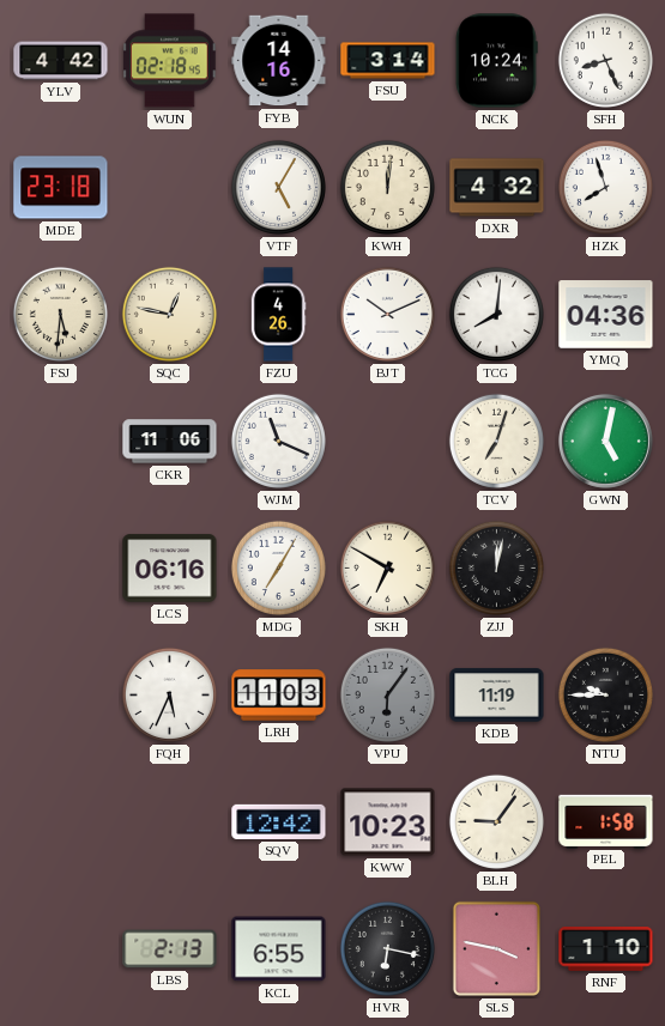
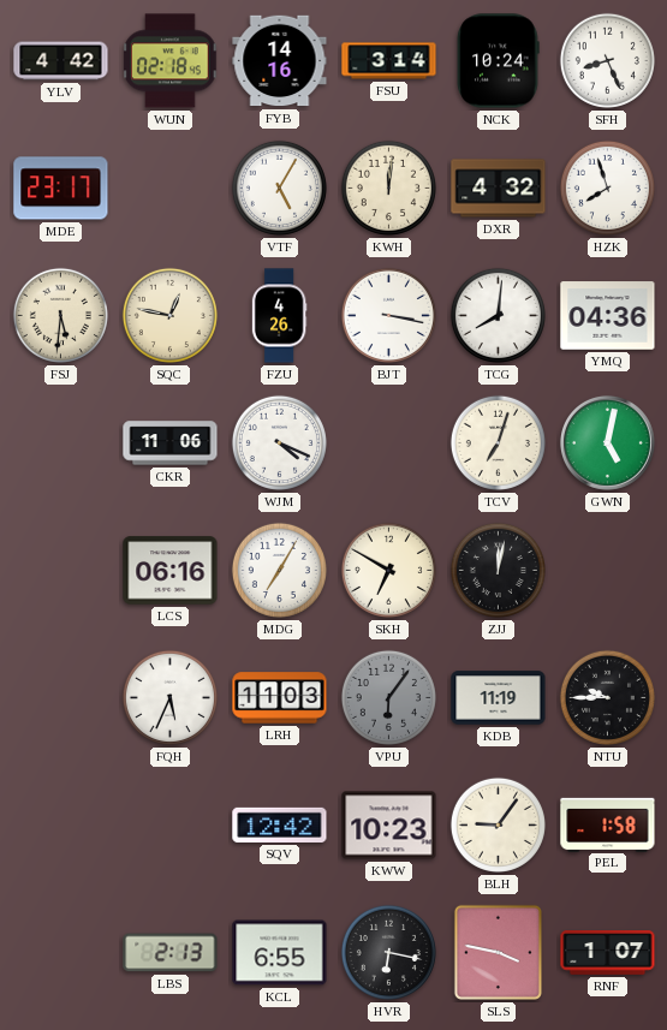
MDE: 23:18 -> 23:17 (61, 189)
BJT: 10:11 -> 3:17 (388, 315)
WJM: 11:19 -> 4:19 (279, 442)
RNF: 1:10 -> 1:07 (608, 953)
